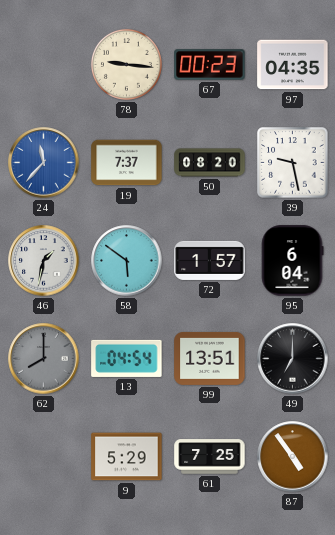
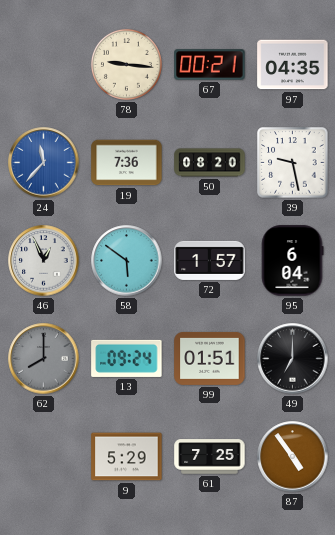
67: 00:23 -> 00:21 (210, 65)
19: 7:37 -> 7:36 (127, 163)
46: 1:32 -> 12:56 (44, 261)
13: 04:54 -> 09:24 (127, 358)
99: 13:51 -> 01:51 (210, 358)
